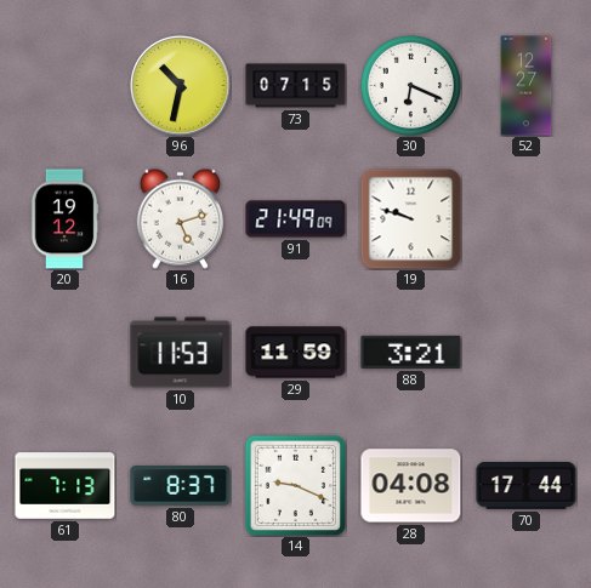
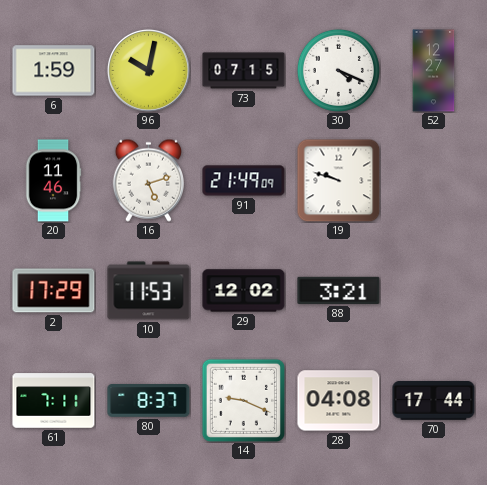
6: none -> 1:59 (54, 71)
96: 10:32 -> 10:02 (148, 70)
30: 6:19 -> 4:19 (338, 70)
20: 19:12 -> 11:46 (53, 181)
2: none -> 17:29 (54, 291)
29: 11:59 -> 12:02 (244, 291)
61: 7:13 -> 7:11 (54, 401)
